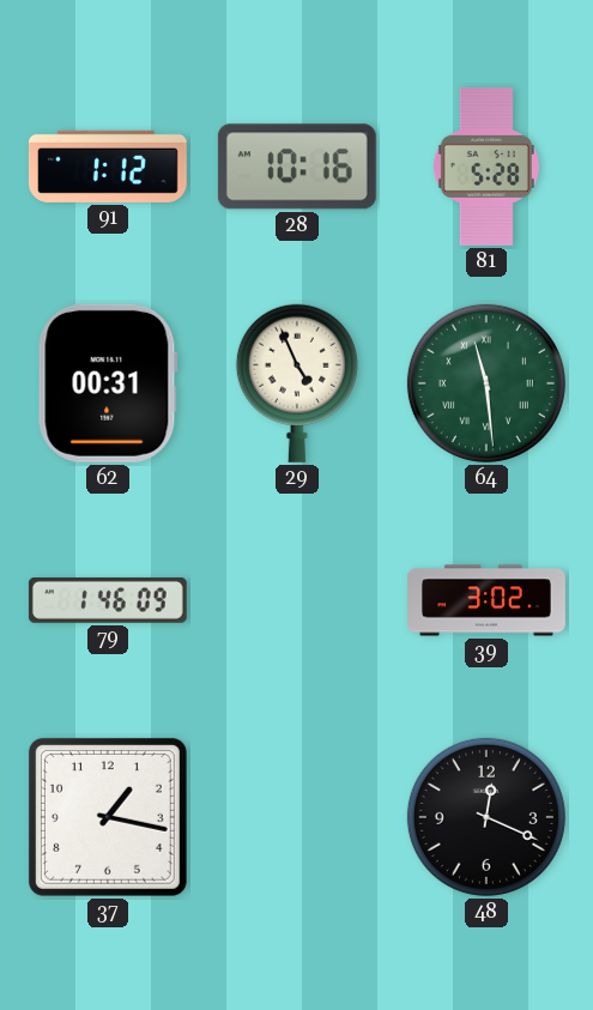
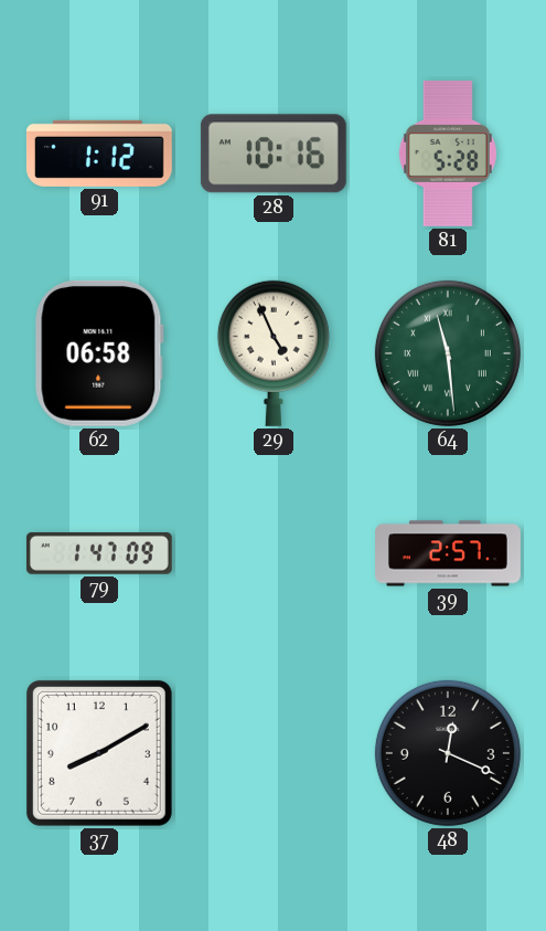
62: 00:31 -> 06:58 (99, 353)
79: 1:46 -> 1:47 (99, 553)
39: 3:02 -> 2:57 (449, 553)
37: 1:17 -> 8:10 (99, 753)
